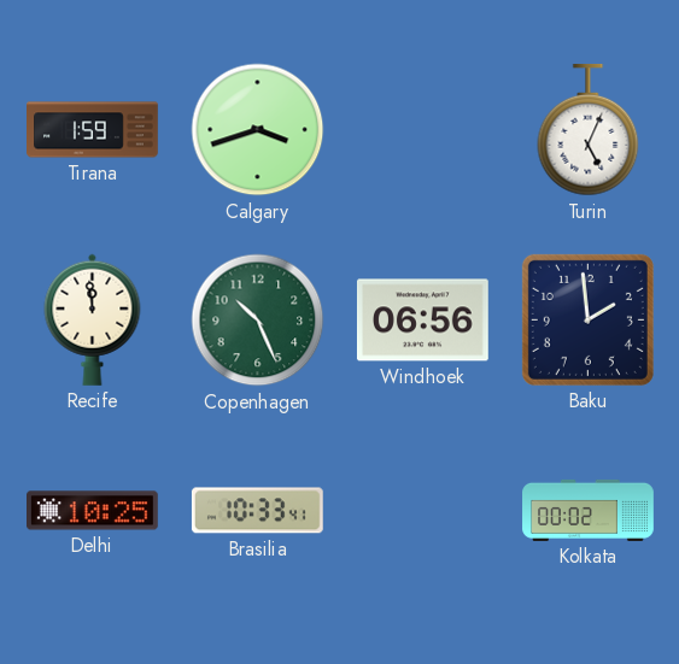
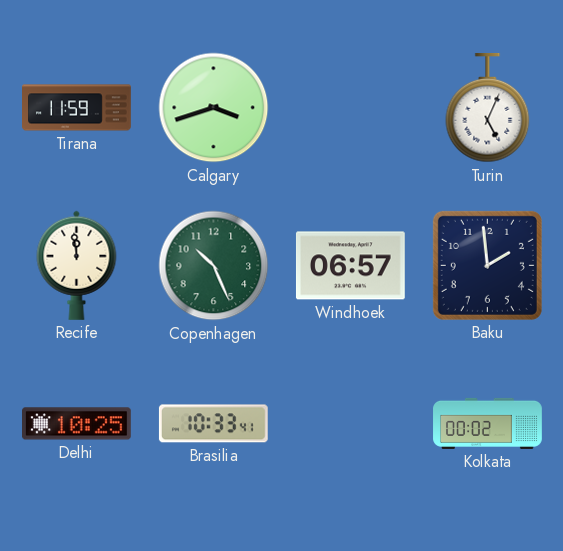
Tirana: 1:59 -> 11:59 (77, 108)
Windhoek: 06:56 -> 06:57 (350, 266)
